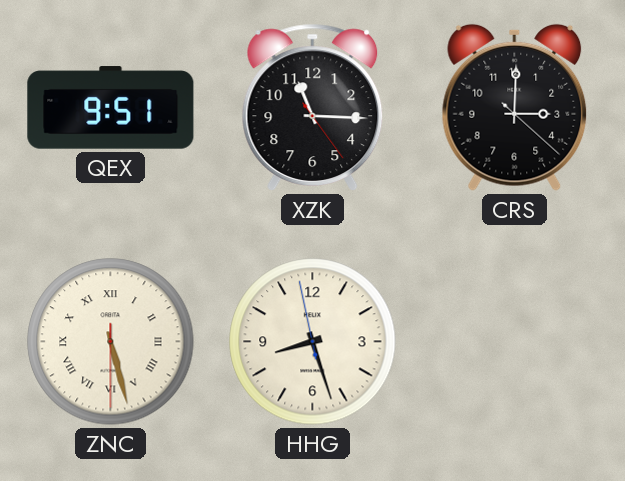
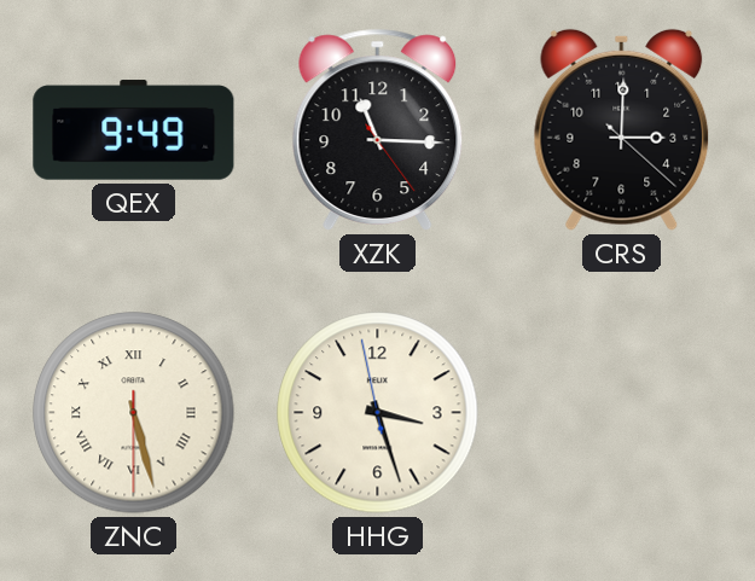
QEX: 9:51 -> 9:49 (134, 130)
HHG: 8:26 -> 3:26 (378, 413)
